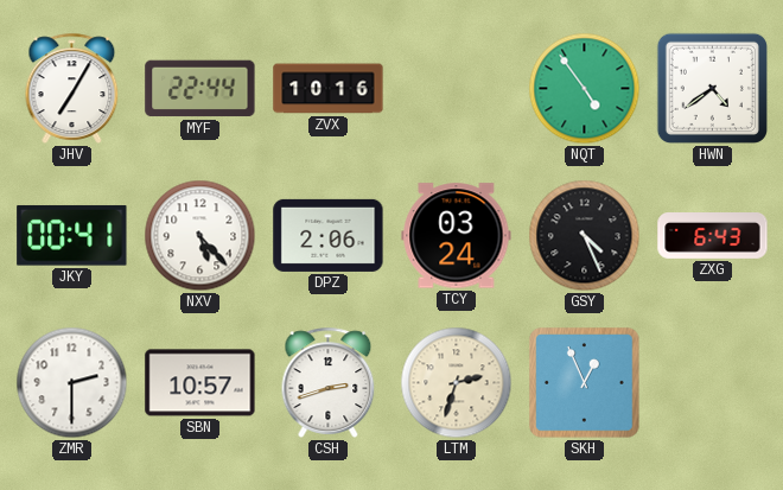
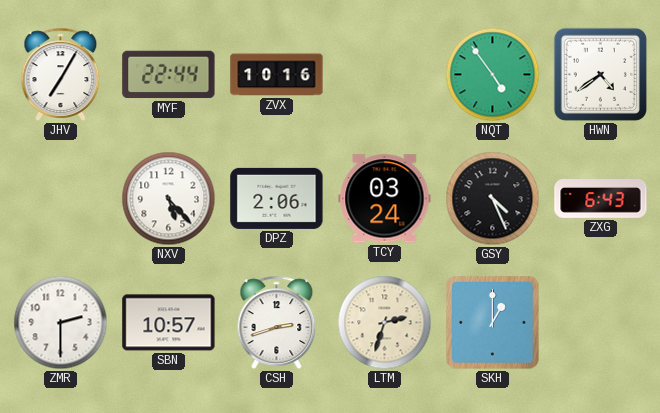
JKY: 00:41 -> none (72, 235)
SKH: 12:56 -> 1:00 (493, 323)
